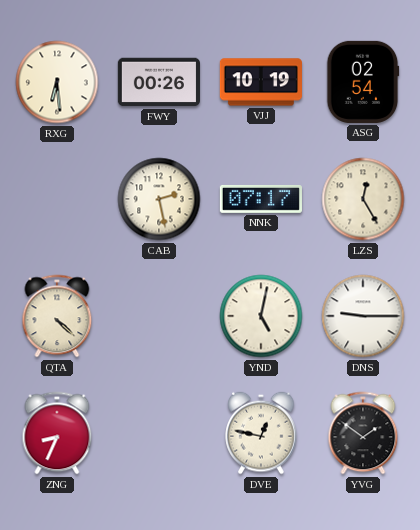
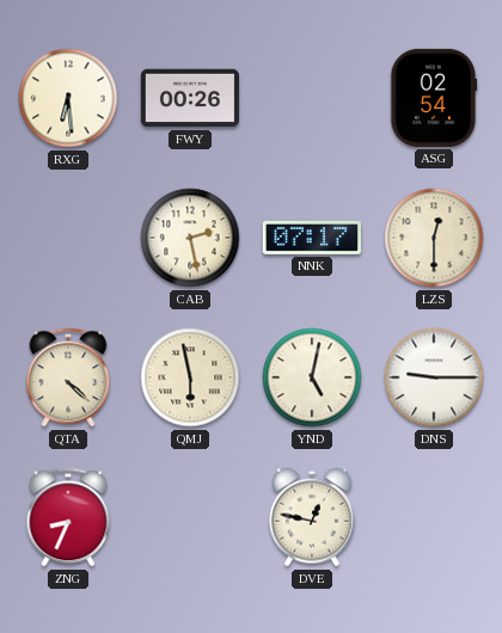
VJJ: 10:19 -> none (261, 82)
LZS: 12:25 -> 12:30 (434, 238)
QMJ: none -> 5:58 (190, 377)
YVG: 1:51 -> none (363, 433)
